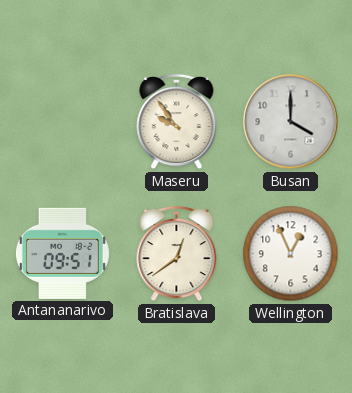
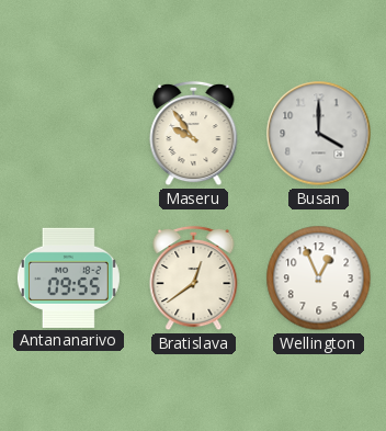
Antananarivo: 09:51 -> 09:55 (68, 277)
